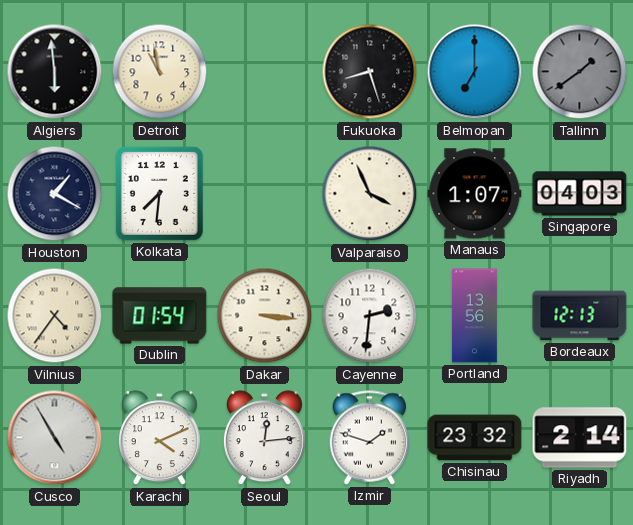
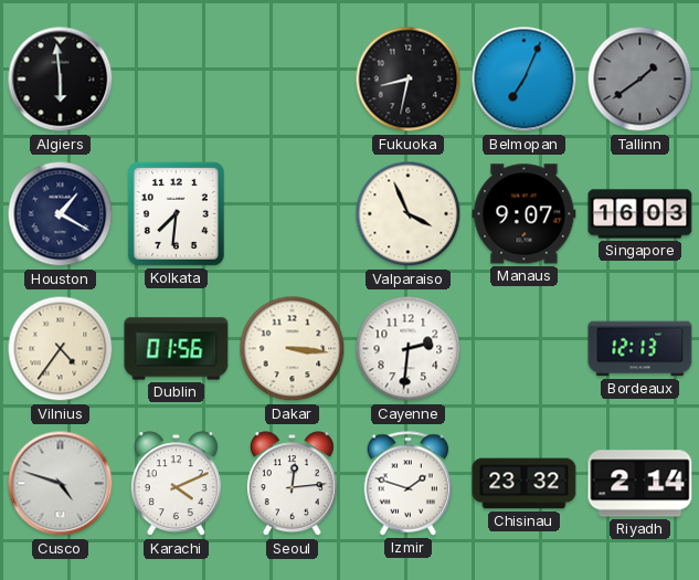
Detroit: 10:58 -> none (160, 72)
Fukuoka: 8:27 -> 8:32 (409, 80)
Belmopan: 7:00 -> 7:04 (525, 80)
Manaus: 1:07 -> 9:07 (525, 214)
Singapore: 04:03 -> 16:03 (640, 214)
Dublin: 01:54 -> 01:56 (177, 349)
Portland: 13:56 -> none (474, 316)
Cusco: 4:55 -> 4:48 (61, 484)
